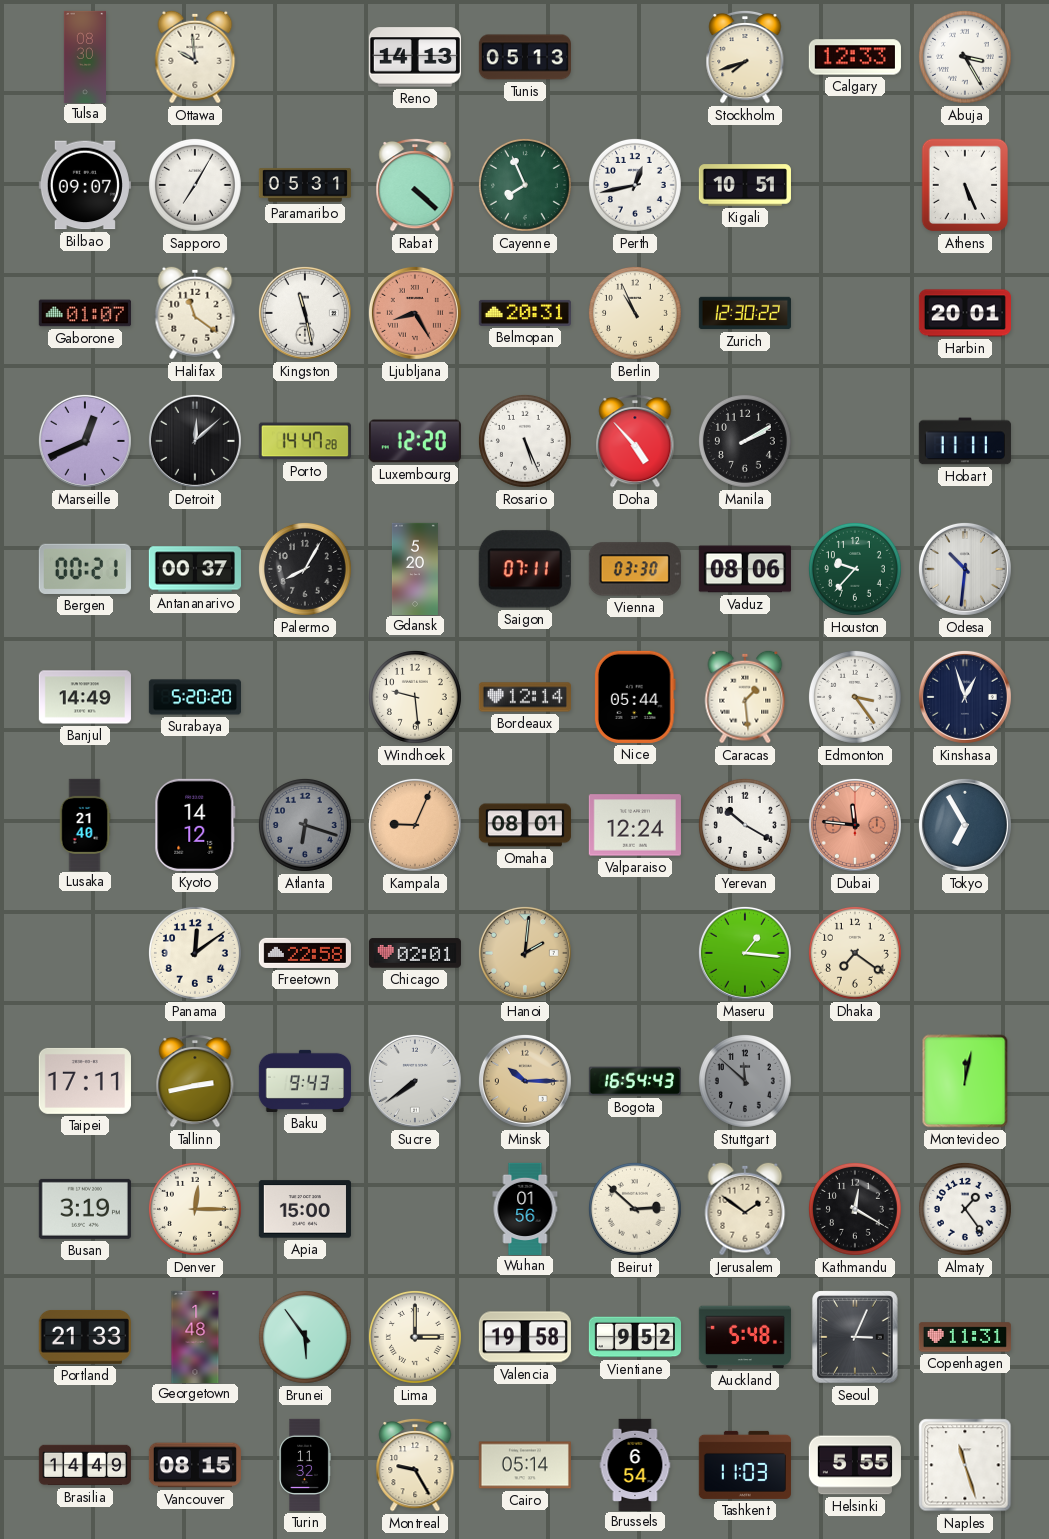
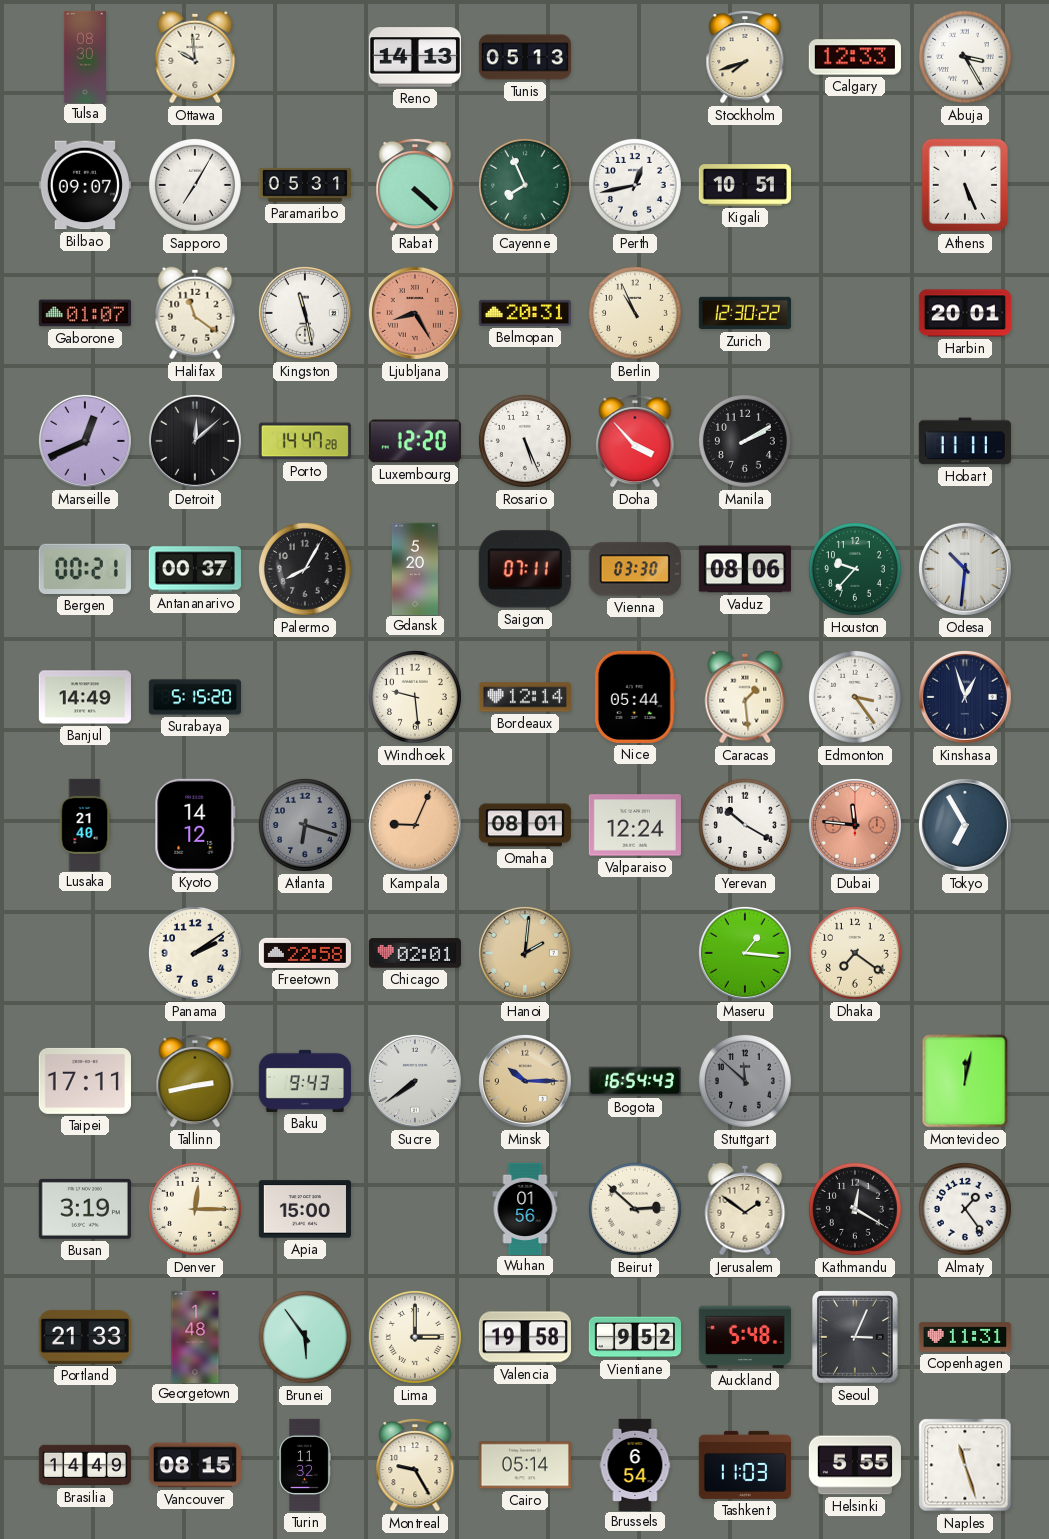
Doha: 4:53 -> 3:53 (635, 441)
Surabaya: 5:20 -> 5:15 (194, 697)
Panama: 12:09 -> 2:09 (195, 953)
